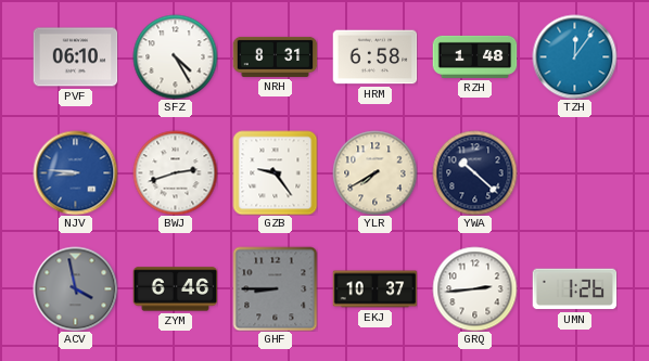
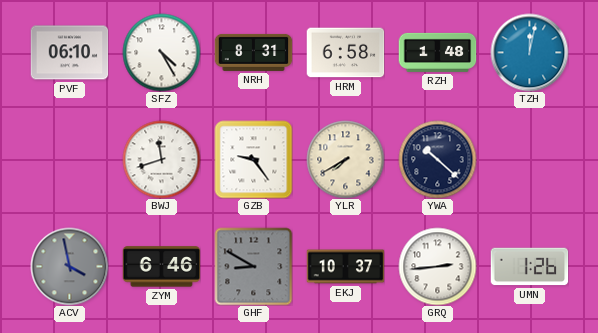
TZH: 12:06 -> 12:02 (529, 52)
NJV: 8:46 -> none (75, 172)
BWJ: 2:42 -> 11:42 (161, 159)
GHF: 8:45 -> 8:50 (253, 266)
